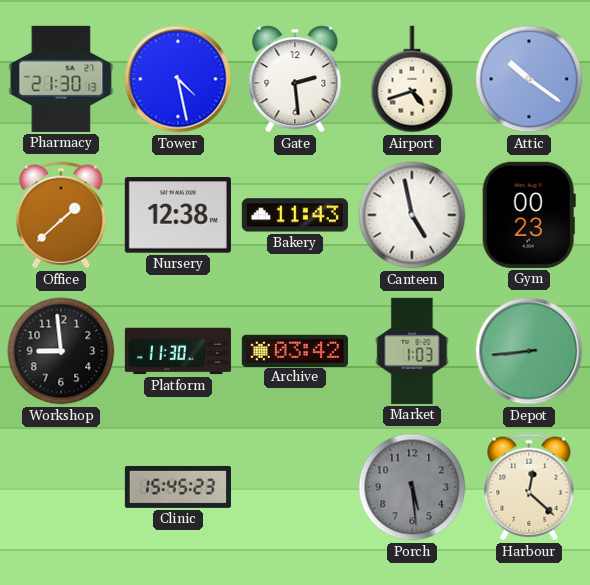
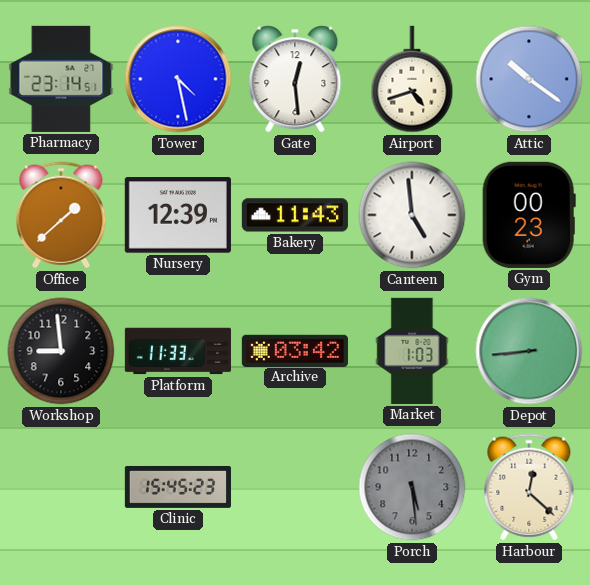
Pharmacy: 21:30 -> 23:14 (61, 79)
Gate: 2:29 -> 12:29 (295, 79)
Nursery: 12:38 -> 12:39 (178, 215)
Canteen: 4:58 -> 4:59 (412, 215)
Platform: 11:30 -> 11:33 (178, 351)
